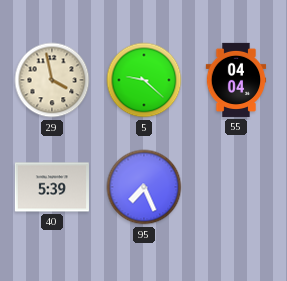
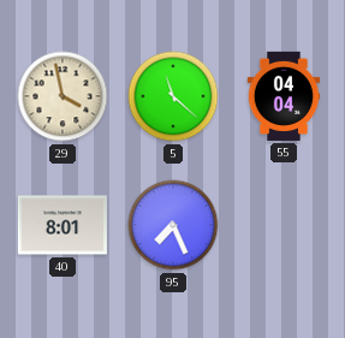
5: 9:22 -> 11:22 (173, 96)
40: 5:39 -> 8:01 (63, 225)
